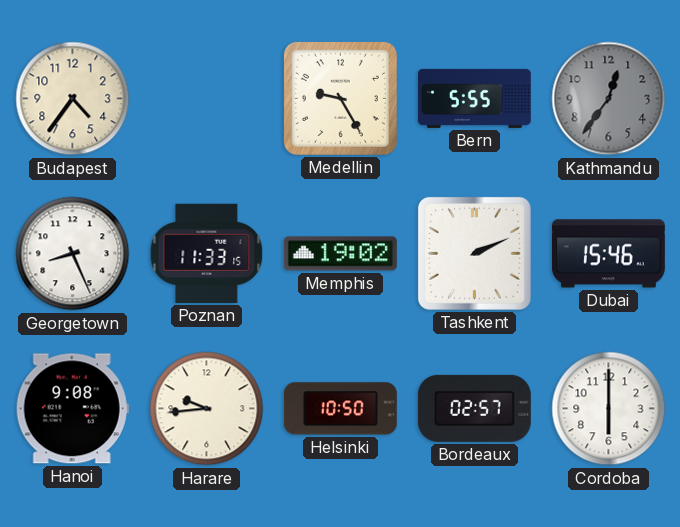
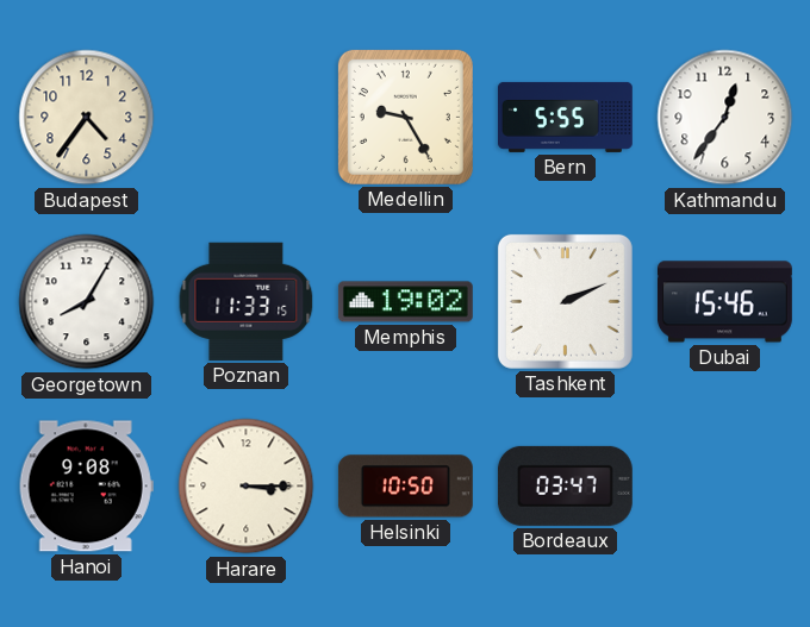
Kathmandu dial: grey -> white (725, 118)
Georgetown: 8:26 -> 8:05 (87, 302)
Harare: 9:44 -> 3:15 (247, 487)
Bordeaux: 02:57 -> 03:47 (565, 485)
Cordoba: 6:00 -> none (609, 409)
